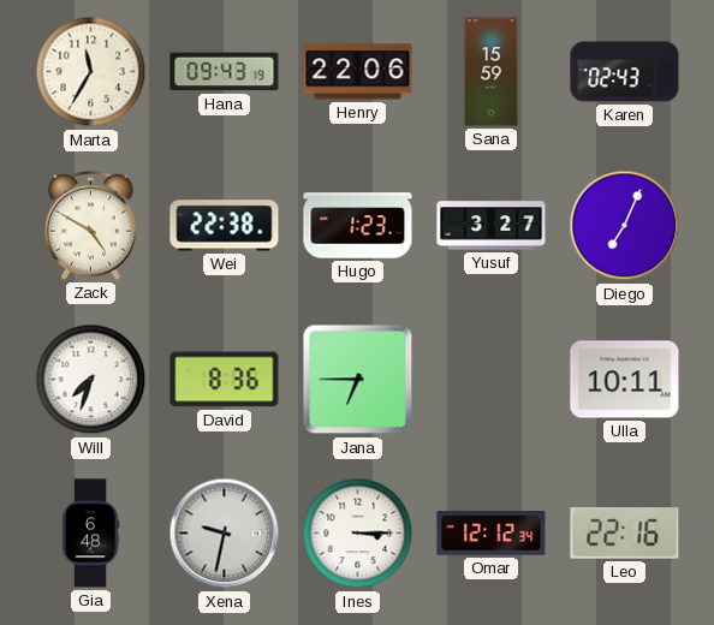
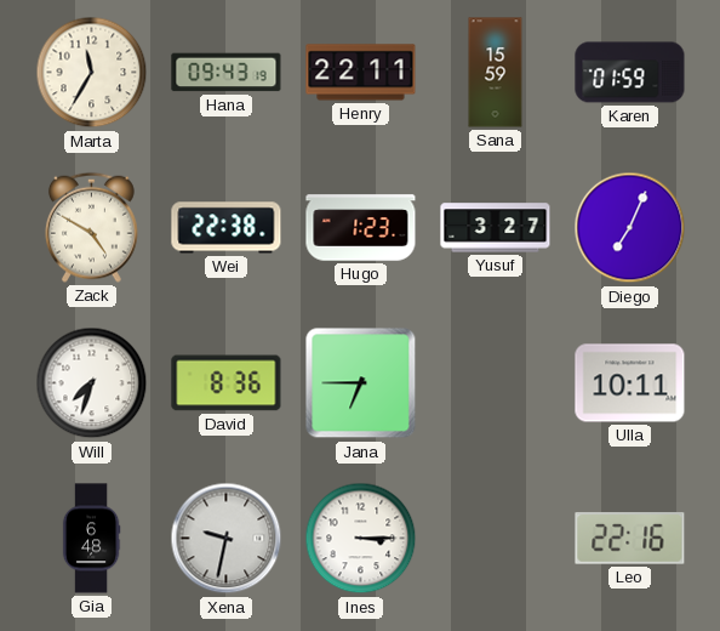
Henry: 22:06 -> 22:11 (361, 73)
Karen: 02:43 -> 01:59 (630, 73)
Omar: 12:12 -> none (492, 534)
